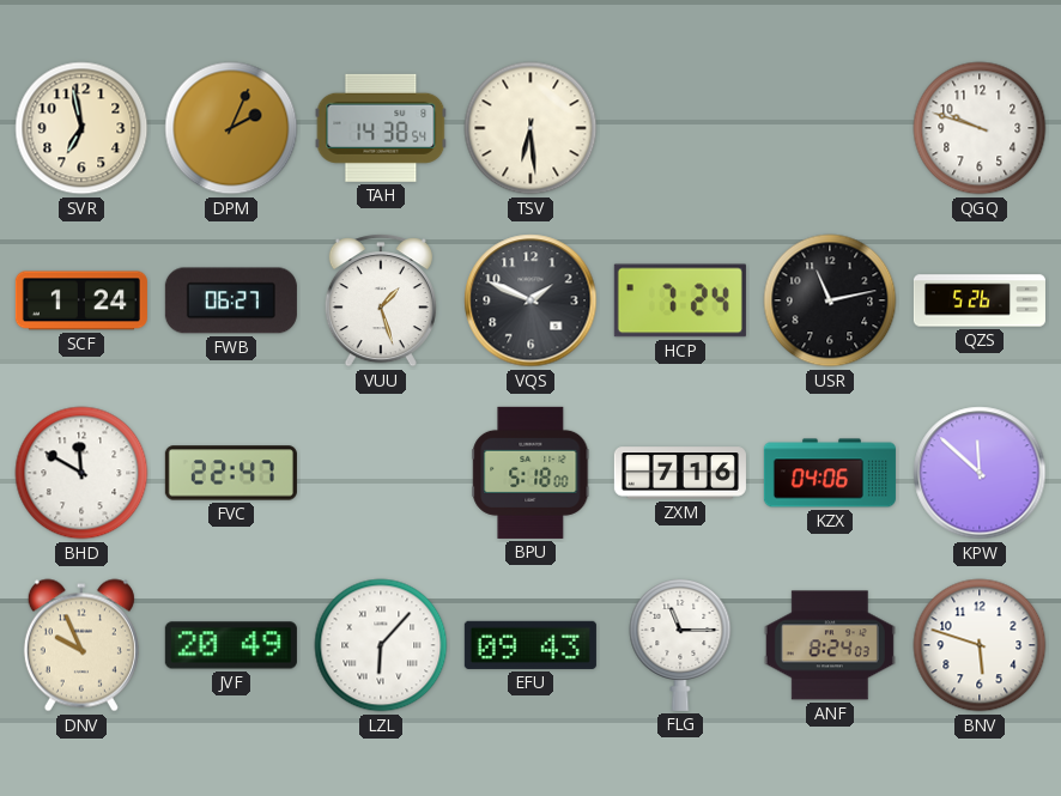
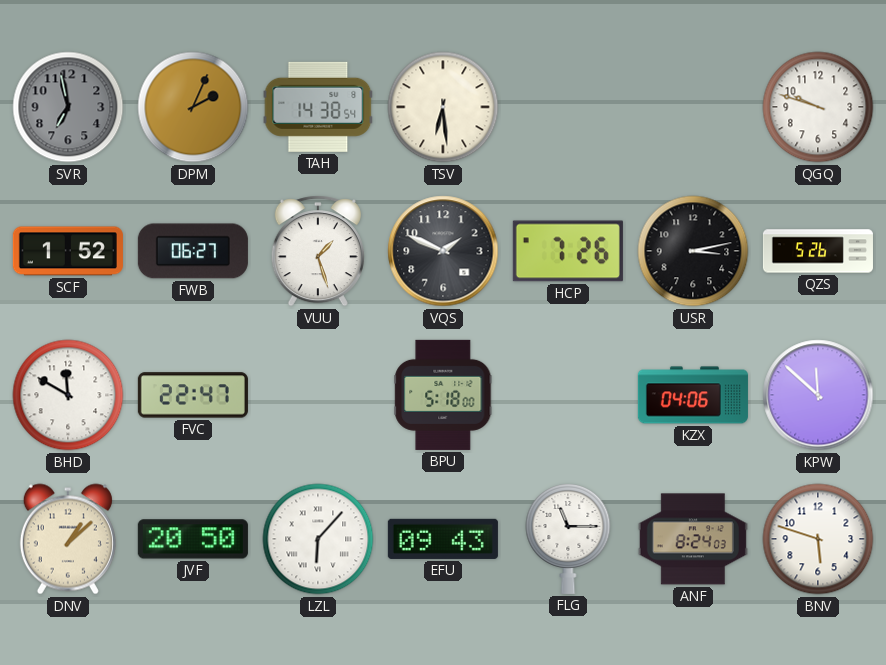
SVR dial: cream -> grey (68, 107)
SCF: 1:24 -> 1:52 (68, 251)
HCP: 7:24 -> 7:26 (568, 251)
USR: 11:13 -> 3:13 (693, 251)
ZXM: 7:16 -> none (680, 473)
DNV: 9:56 -> 1:08 (68, 539)
JVF: 20:49 -> 20:50 (193, 539)
